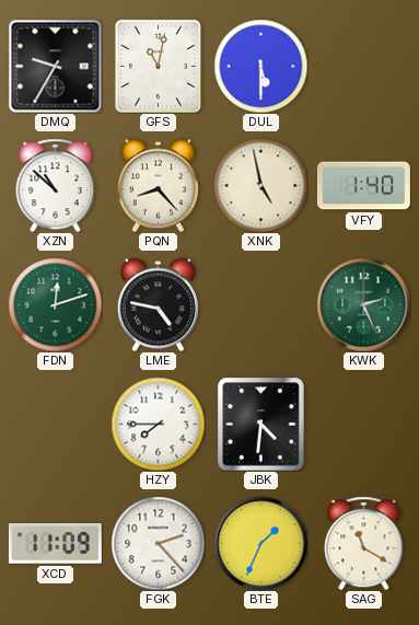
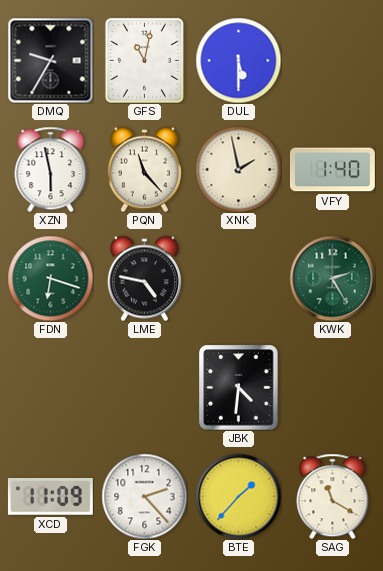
XZN: 10:52 -> 5:58 (51, 169)
PQN: 8:23 -> 11:23 (144, 169)
XNK: 4:58 -> 1:58 (238, 169)
FDN: 12:12 -> 6:18 (50, 278)
KWK: 2:26 -> 2:25 (332, 278)
HZY: 7:45 -> none (158, 424)
BTE: 1:34 -> 1:37 (238, 496)
